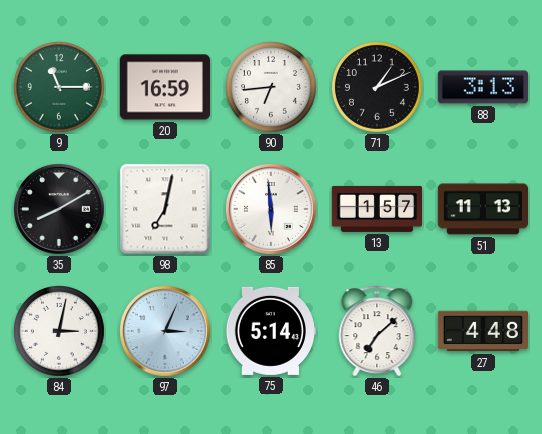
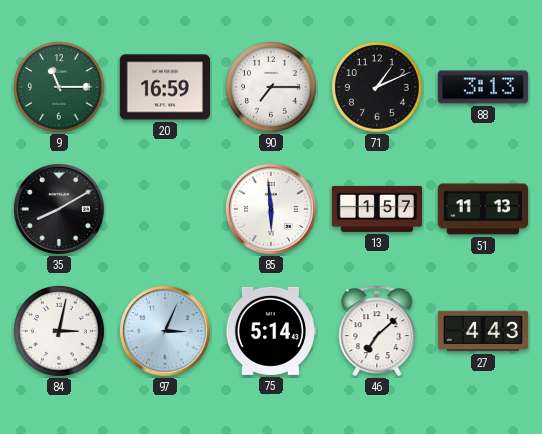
90: 6:44 -> 7:15 (272, 88)
98: 7:02 -> none (165, 209)
27: 4:48 -> 4:43 (482, 331)
